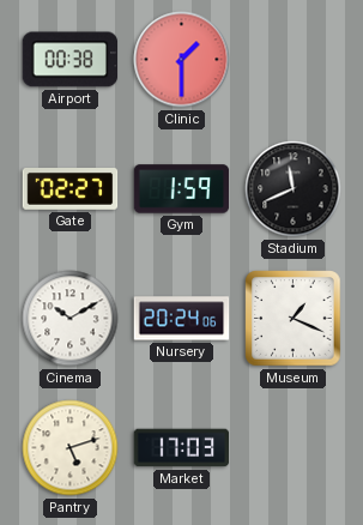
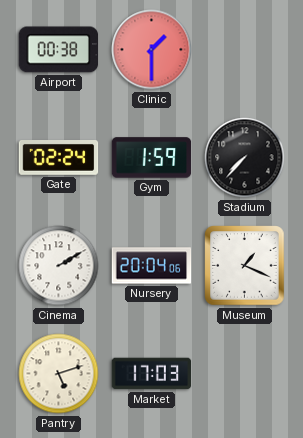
Gate: 02:27 -> 02:24 (59, 158)
Stadium: 11:41 -> 7:37 (245, 158)
Cinema: 10:10 -> 2:10 (59, 266)
Nursery: 20:24 -> 20:04 (152, 266)
